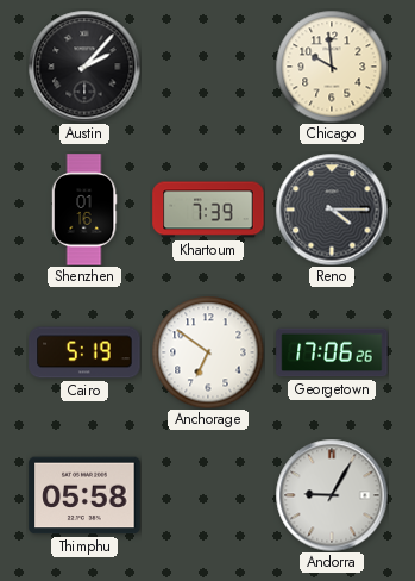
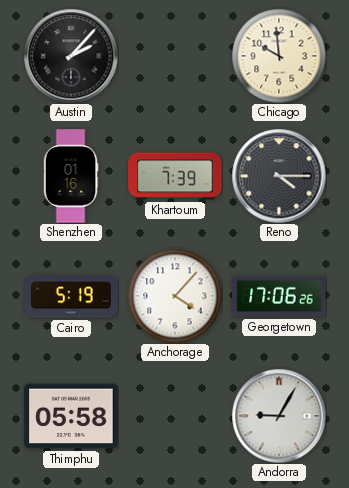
Anchorage: 6:51 -> 4:07 (175, 296)
